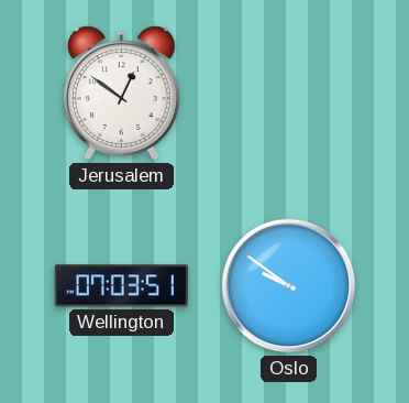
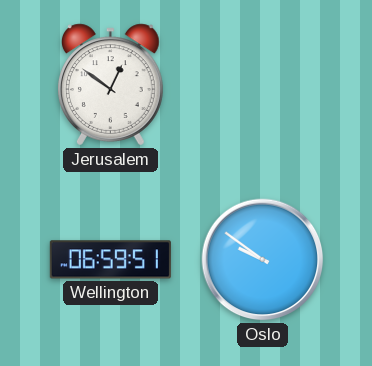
Wellington: 07:03 -> 06:59 (110, 260)
